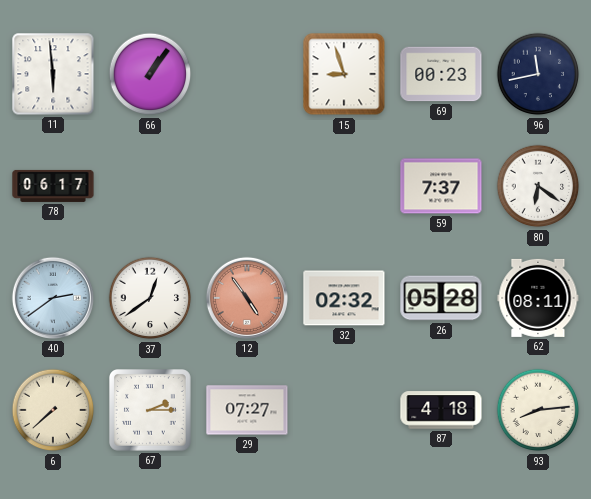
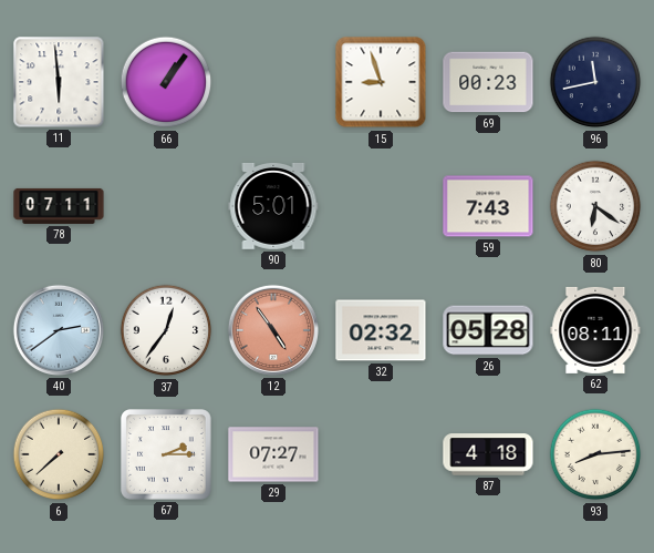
78: 06:17 -> 07:11 (59, 206)
90: none -> 5:01 (273, 206)
59: 7:37 -> 7:43 (488, 206)
37: 12:39 -> 12:36 (166, 330)
